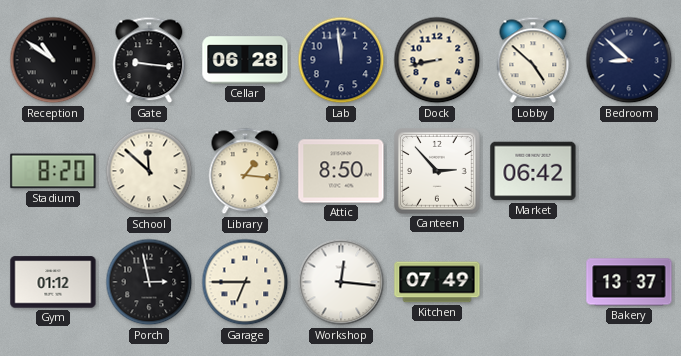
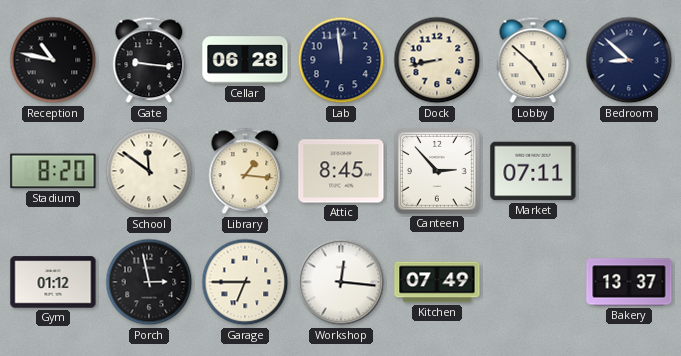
Reception: 10:51 -> 10:47 (53, 60)
School: 11:52 -> 11:51 (149, 171)
Attic: 8:50 -> 8:45 (341, 171)
Market: 06:42 -> 07:11 (533, 171)
